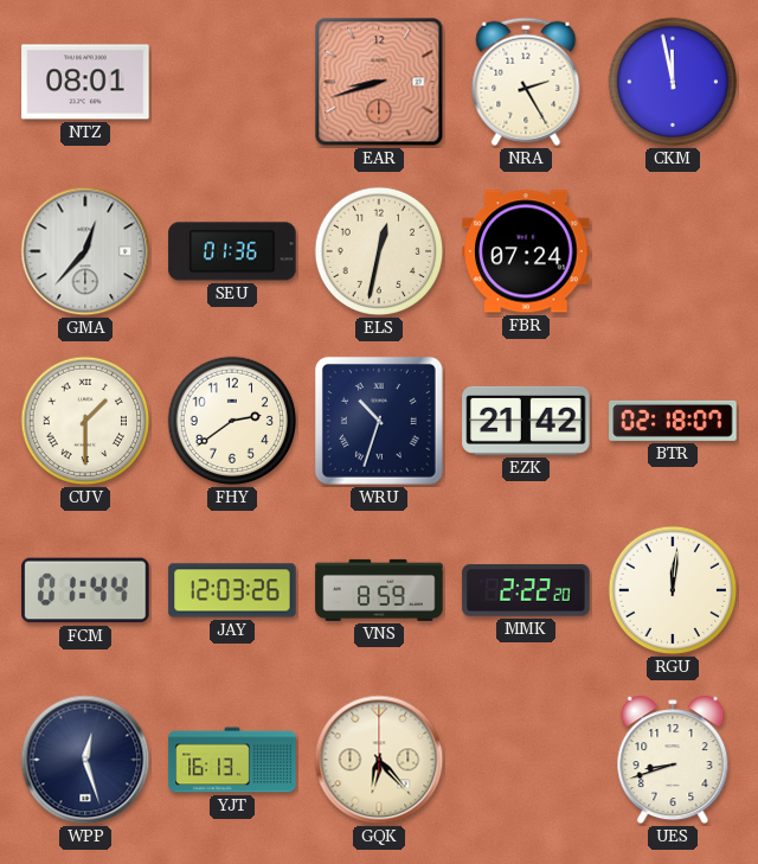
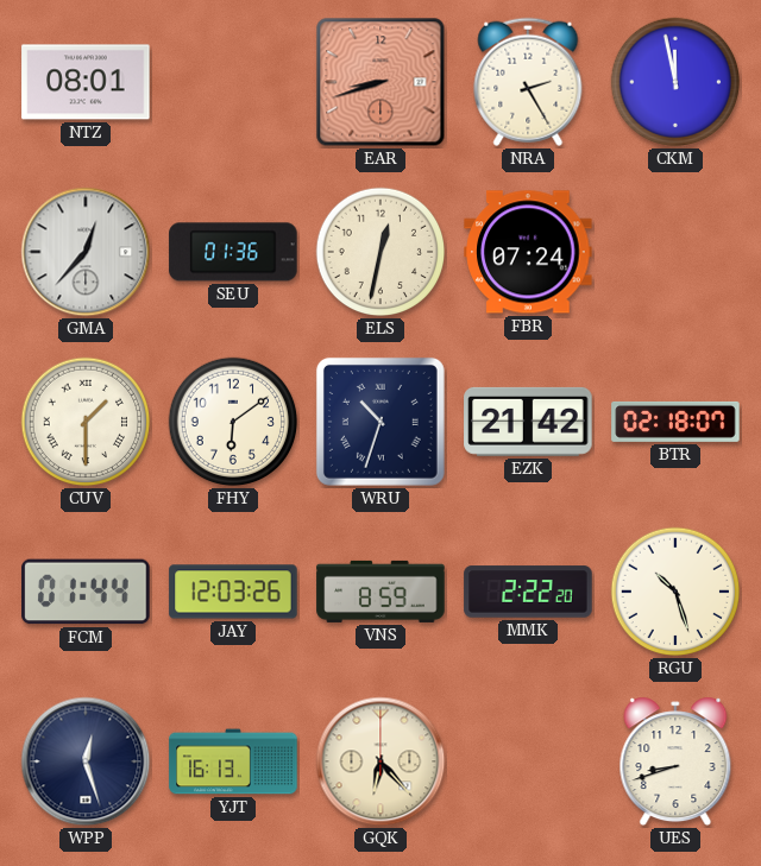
FHY: 2:39 -> 6:09 (233, 422)
RGU: 12:01 -> 10:27 (675, 592)
